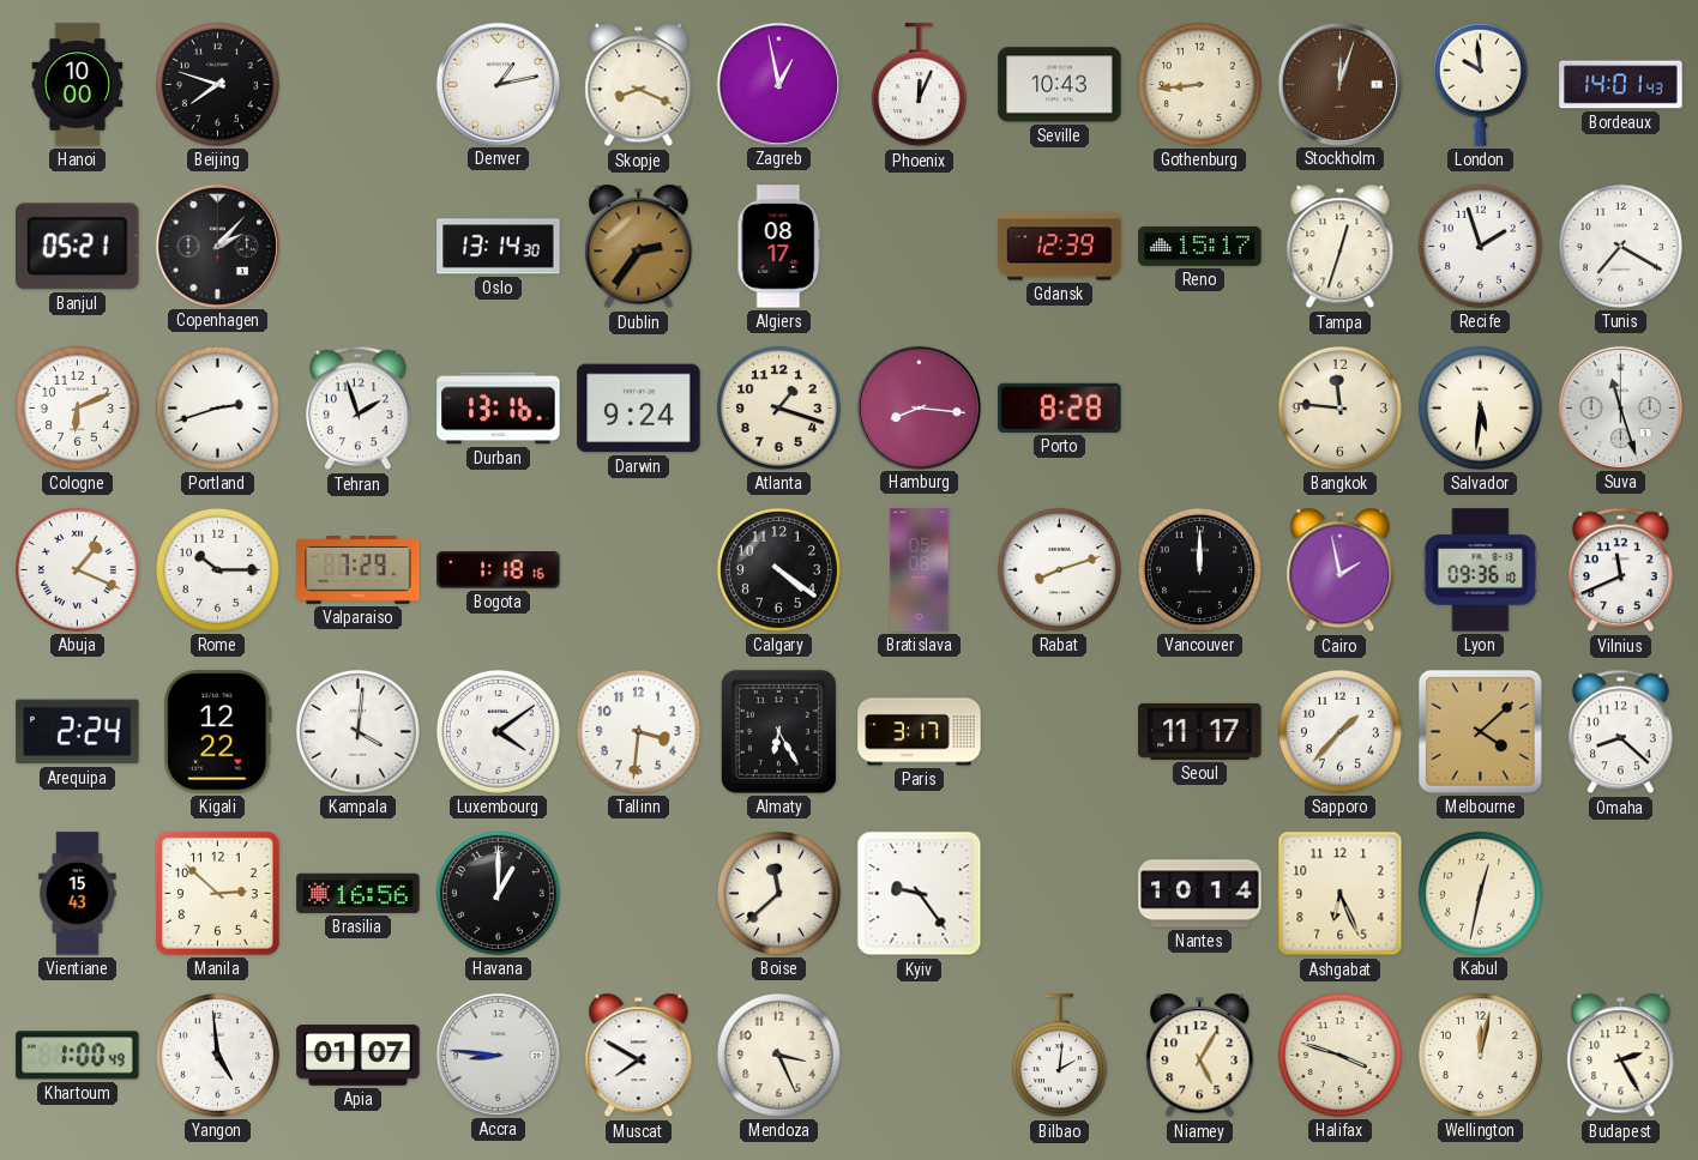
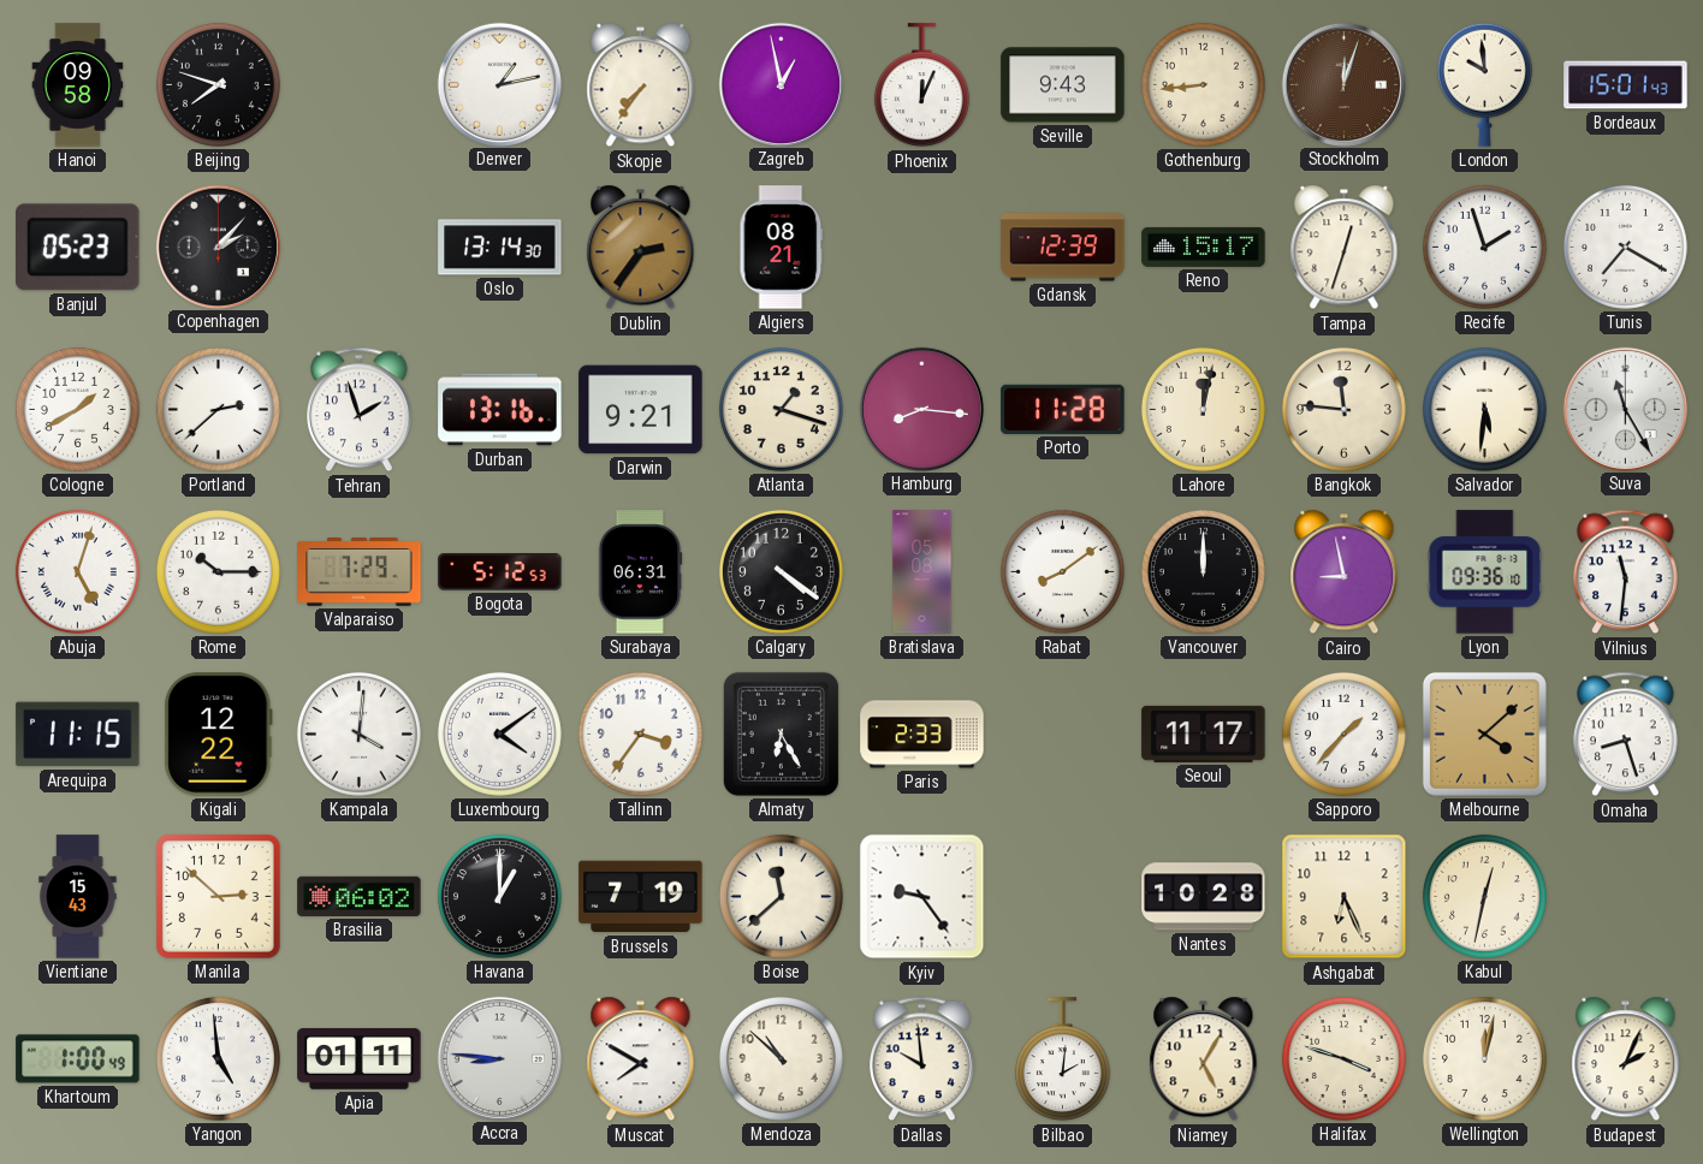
Hanoi: 10:00 -> 09:58 (78, 85)
Skopje: 8:19 -> 7:36 (641, 85)
Seville: 10:43 -> 9:43 (1063, 85)
Bordeaux: 14:01 -> 15:01 (1626, 85)
Banjul: 05:21 -> 05:23 (78, 248)
Algiers: 08:17 -> 08:21 (782, 248)
Cologne: 6:11 -> 1:40 (77, 409)
Portland: 2:42 -> 2:38 (218, 409)
Darwin: 9:24 -> 9:21 (641, 410)
Porto: 8:28 -> 11:28 (1063, 409)
Lahore: none -> 12:02 (1203, 409)
Suva: 11:27 -> 11:25 (1625, 409)
Abuja: 1:19 -> 5:03 (77, 571)
Bogota: 1:18 -> 5:12 (500, 572)
Surabaya: none -> 06:31 (640, 572)
Rabat: 8:12 -> 8:09 (1062, 571)
Cairo: 1:58 -> 8:58 (1345, 572)
Vilnius: 11:41 -> 11:31 (1626, 572)
Arequipa: 2:24 -> 11:15 (78, 735)
Tallinn: 3:31 -> 3:36 (640, 734)
Paris: 3:17 -> 2:33 (922, 735)
Omaha: 8:22 -> 8:27 (1626, 735)
Brasilia: 16:56 -> 06:02 (360, 896)
Brussels: none -> 7:19 (641, 897)
Nantes: 10:14 -> 10:28 (1204, 897)
Apia: 01:07 -> 01:11 (360, 1059)
Mendoza: 3:26 -> 10:52 (781, 1058)
Dallas: none -> 9:59 (922, 1059)
Budapest: 2:25 -> 2:04 (1626, 1059)
